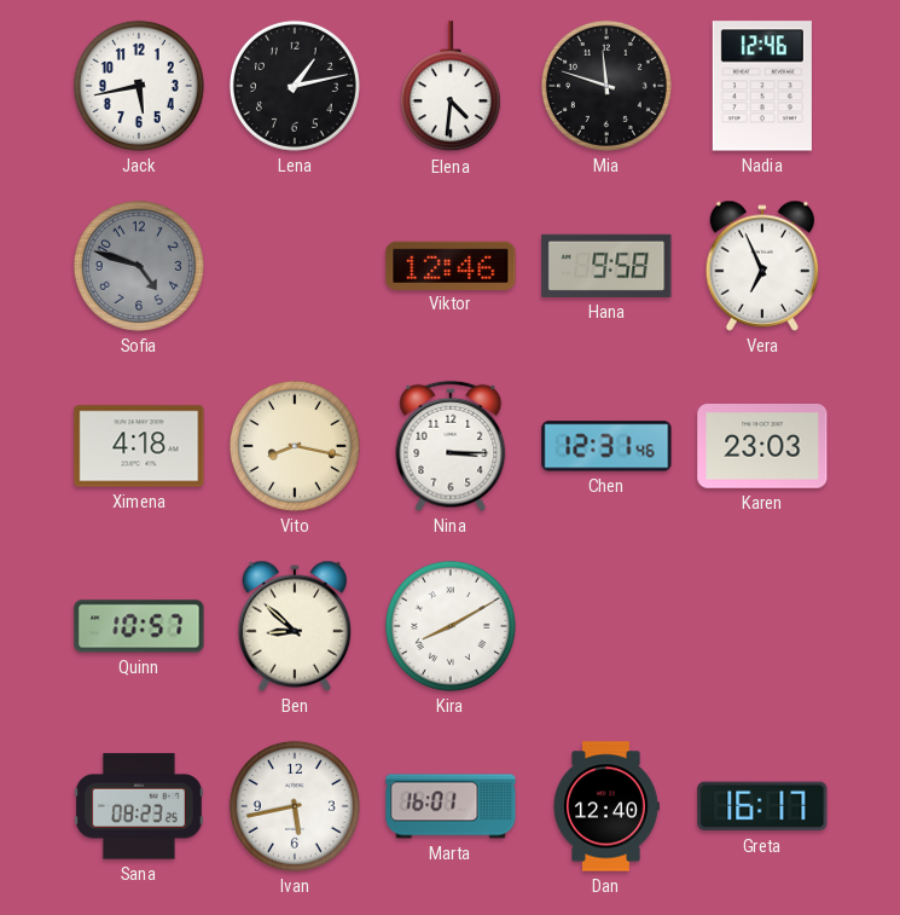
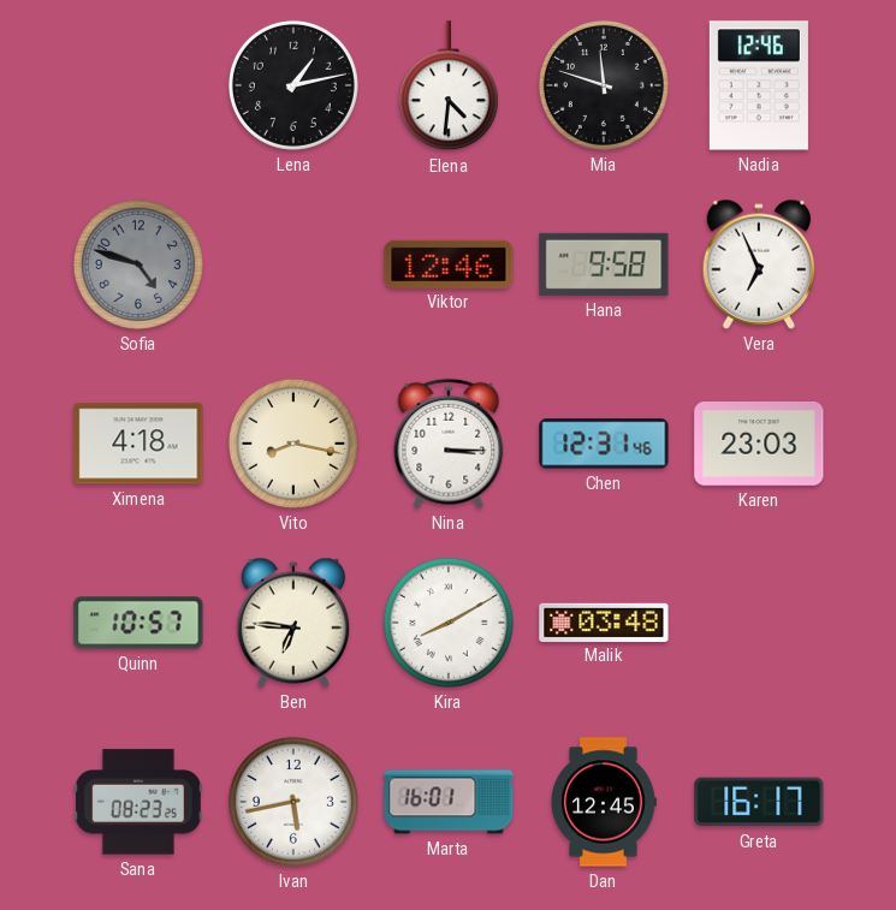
Jack: 5:43 -> none (139, 86)
Ben: 8:52 -> 6:46 (293, 623)
Malik: none -> 03:48 (604, 621)
Dan: 12:40 -> 12:45 (604, 802)
